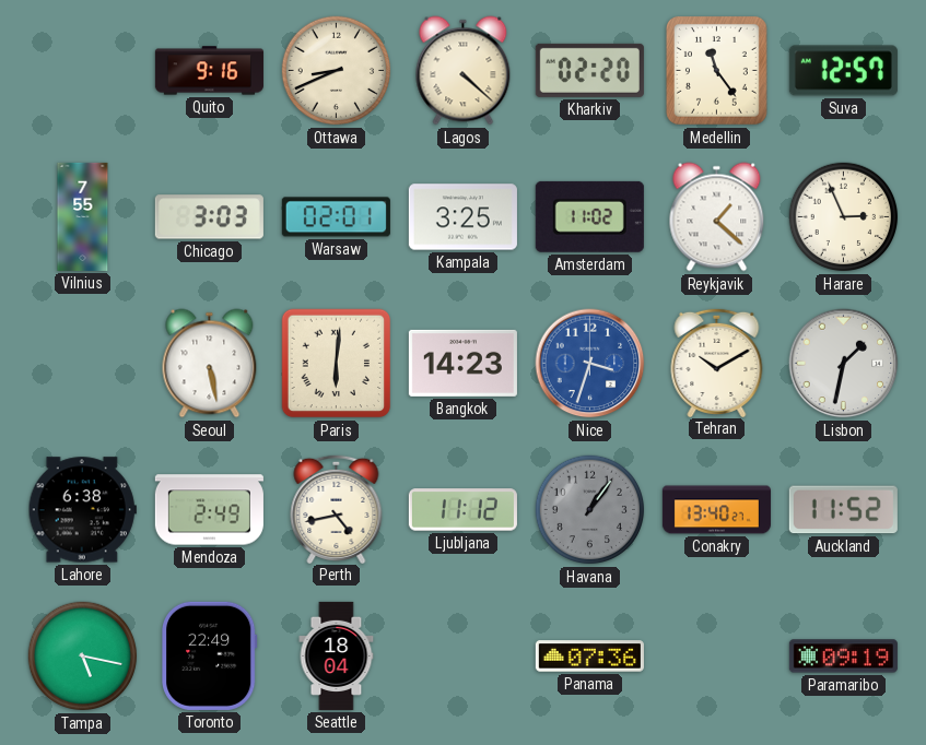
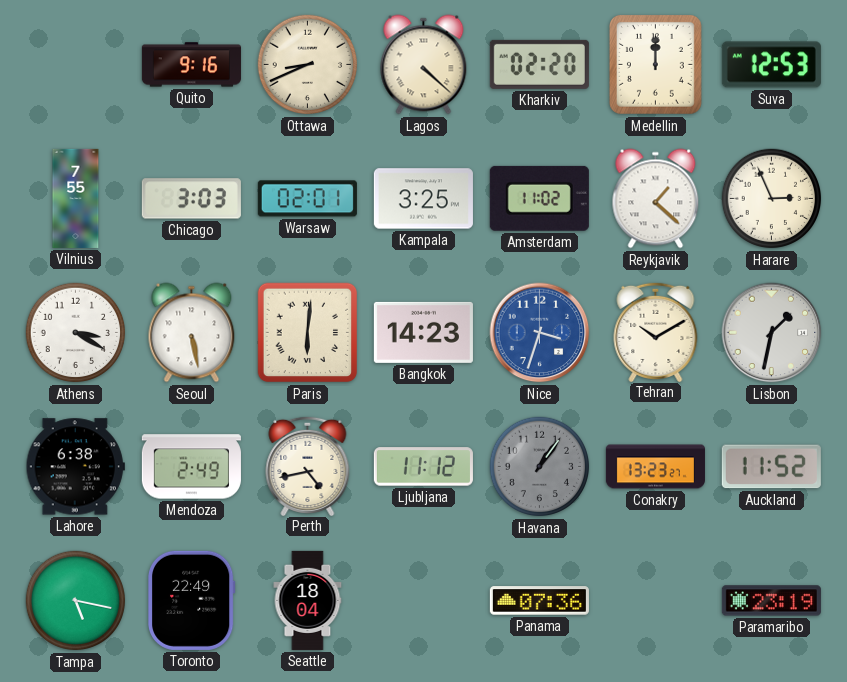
Medellin: 11:24 -> 12:00 (655, 64)
Suva: 12:57 -> 12:53 (771, 65)
Athens: none -> 3:20 (76, 333)
Conakry: 13:40 -> 13:23 (655, 467)
Paramaribo: 09:19 -> 23:19 (771, 601)
